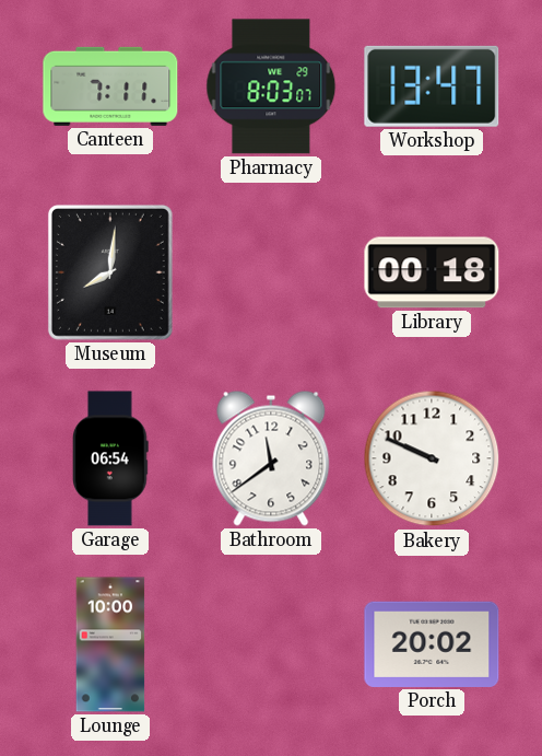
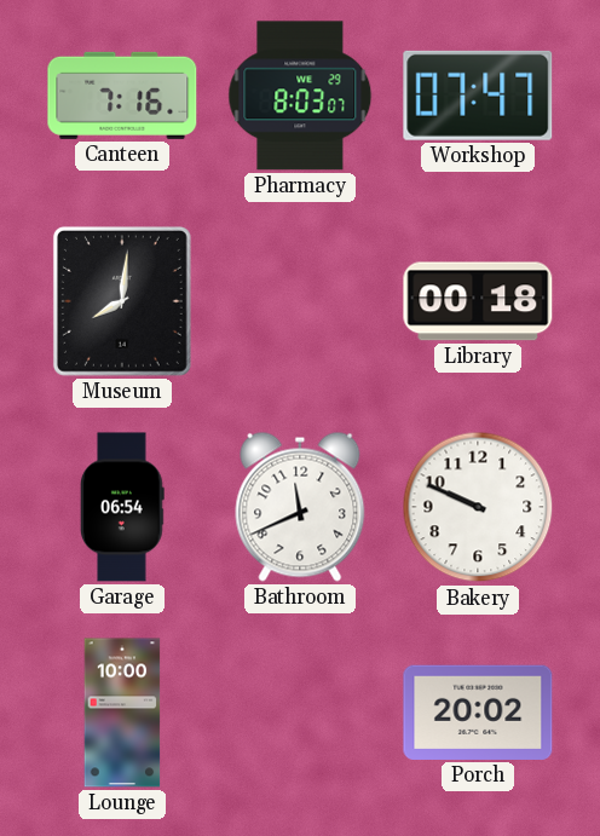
Canteen: 7:11 -> 7:16 (122, 96)
Workshop: 13:47 -> 07:47 (478, 96)
Bathroom: 11:39 -> 11:41 (300, 507)
